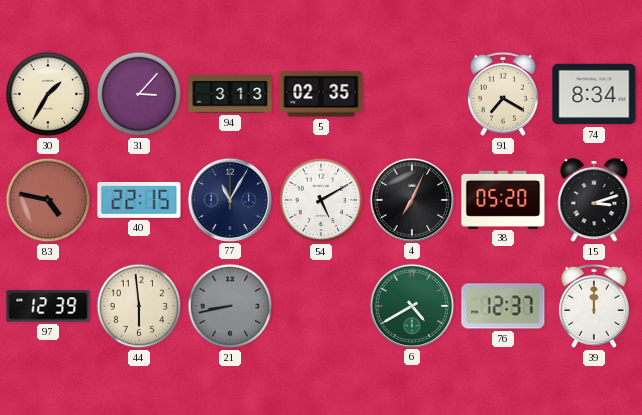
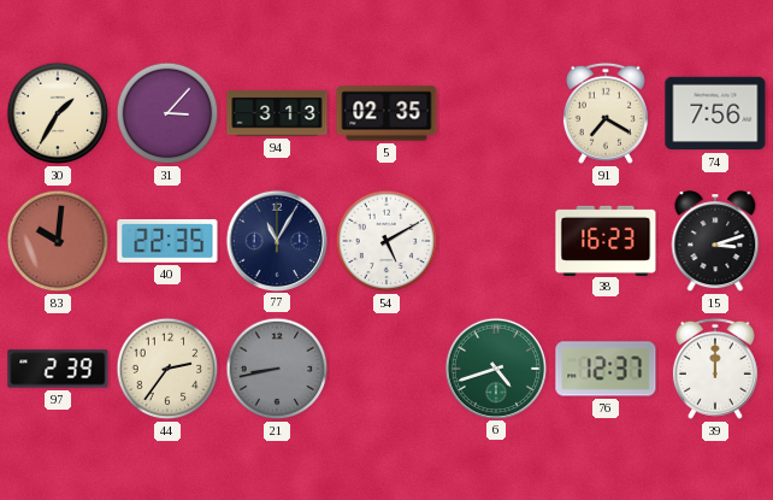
74: 8:34 -> 7:56 (715, 113)
83: 4:47 -> 10:01 (58, 241)
40: 22:15 -> 22:35 (167, 241)
4: 7:04 -> none (411, 199)
38: 05:20 -> 16:23 (606, 240)
97: 12:39 -> 2:39 (58, 369)
44: 5:59 -> 2:36 (167, 369)
6: 4:40 -> 4:42 (495, 367)
